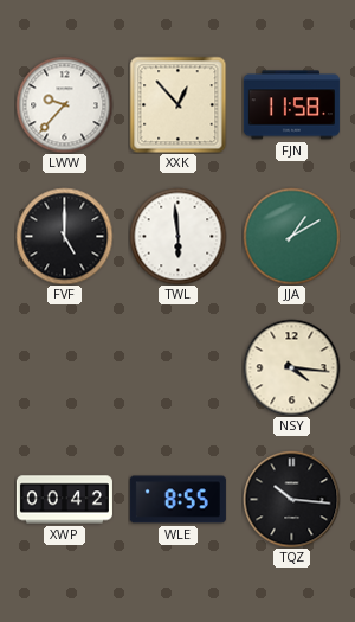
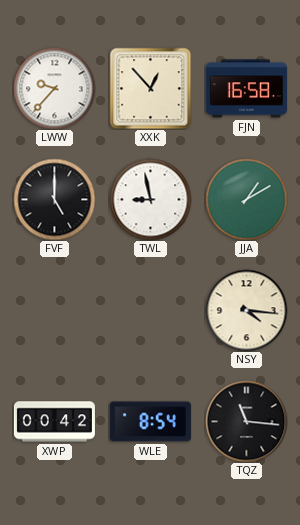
FJN: 11:58 -> 16:58 (246, 89)
TWL: 5:59 -> 8:58 (150, 199)
WLE: 8:55 -> 8:54 (150, 422)
TQZ: 10:16 -> 11:16 (246, 421)
